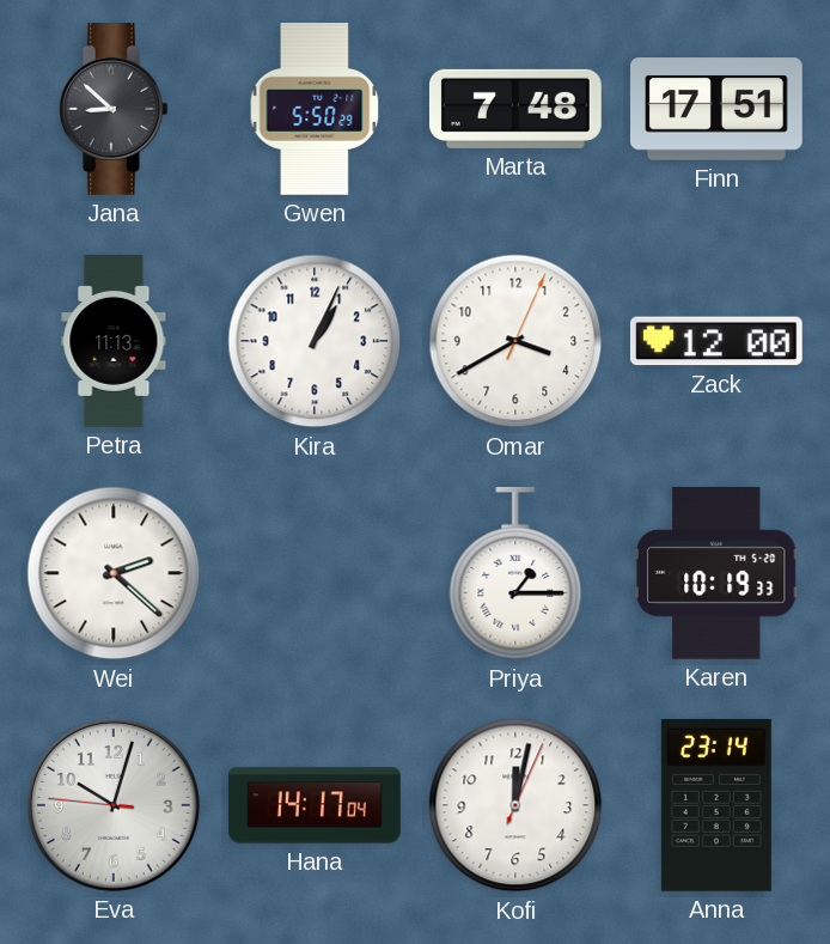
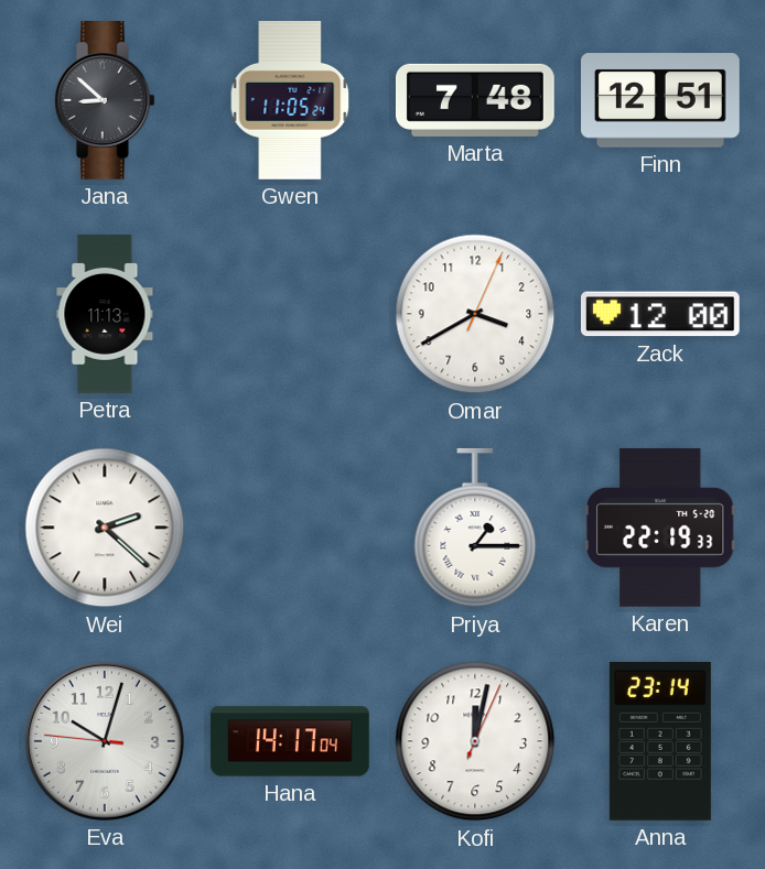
Gwen: 5:50 -> 11:05 (290, 101)
Finn: 17:51 -> 12:51 (661, 100)
Kira: 1:04 -> none (315, 341)
Karen: 10:19 -> 22:19 (660, 528)
